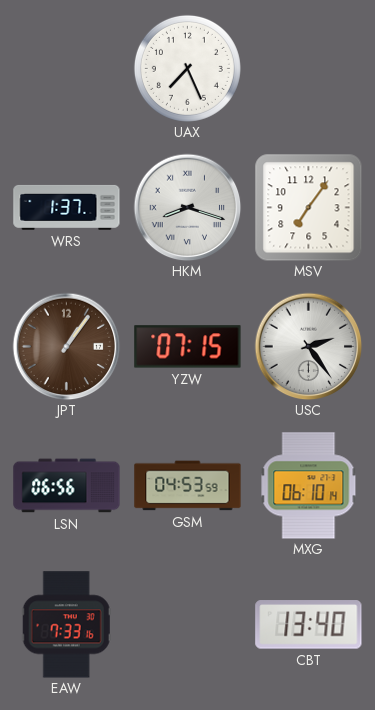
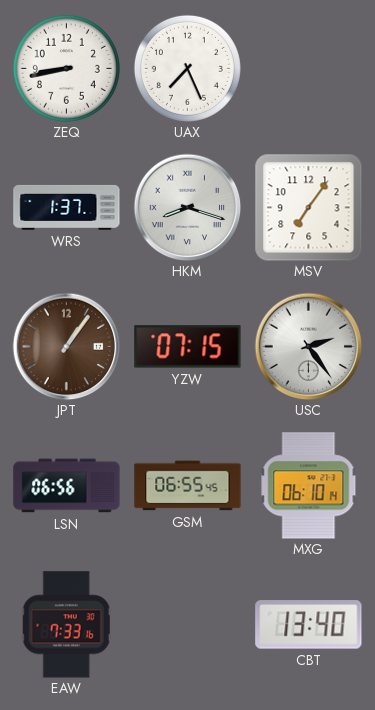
ZEQ: none -> 8:43 (66, 68)
GSM: 04:53 -> 06:55 (188, 486)
